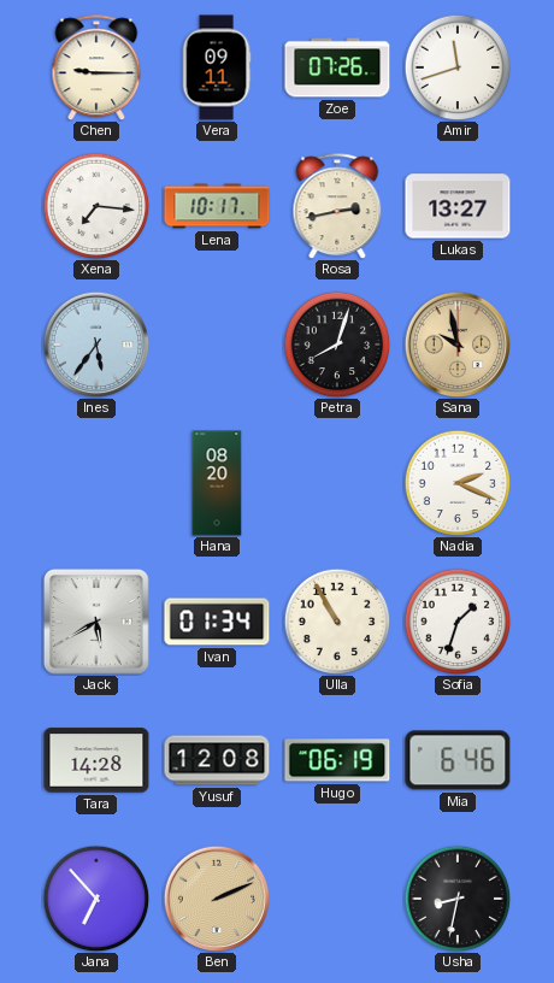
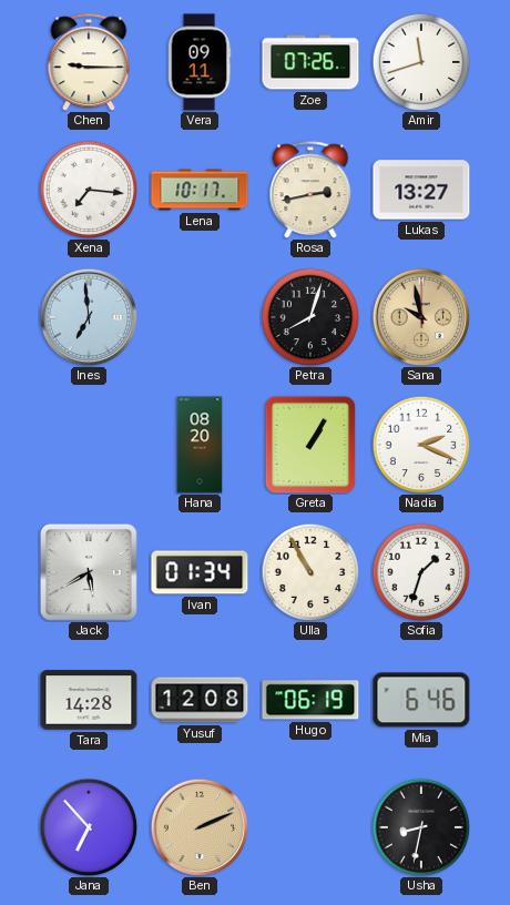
Ines: 5:36 -> 6:59 (89, 317)
Greta: none -> 1:05 (310, 445)
